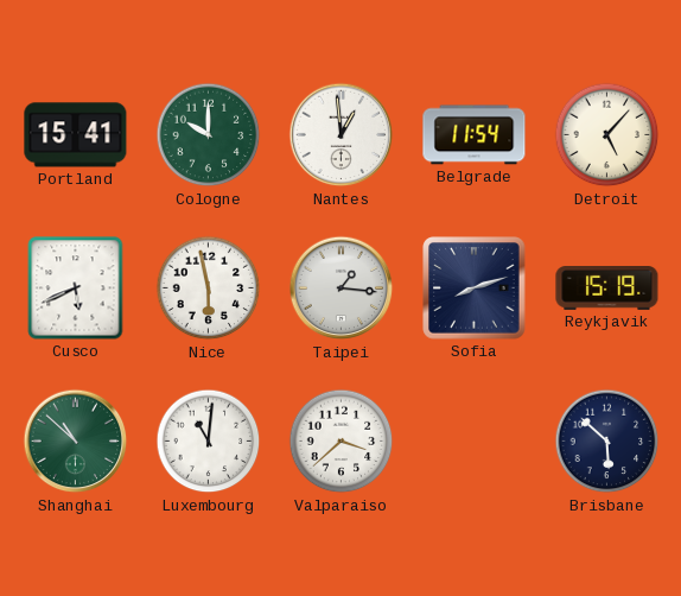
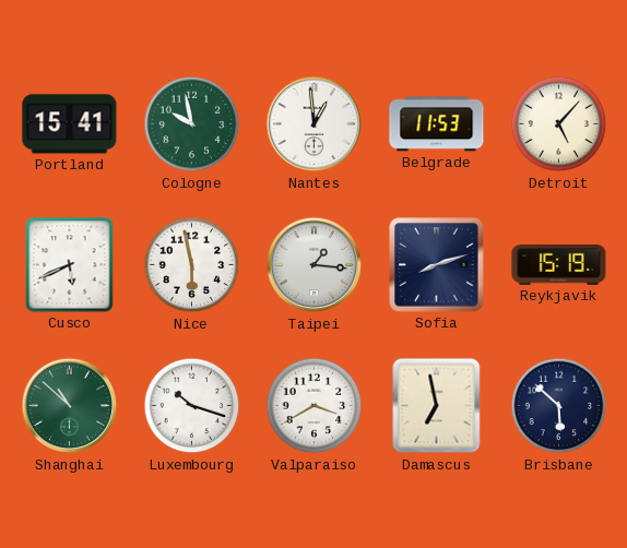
Cologne: 10:00 -> 9:58 (192, 124)
Belgrade: 11:54 -> 11:53 (437, 124)
Luxembourg: 11:01 -> 10:18 (192, 406)
Valparaiso: 3:38 -> 3:40 (315, 406)
Damascus: none -> 6:58 (437, 406)
